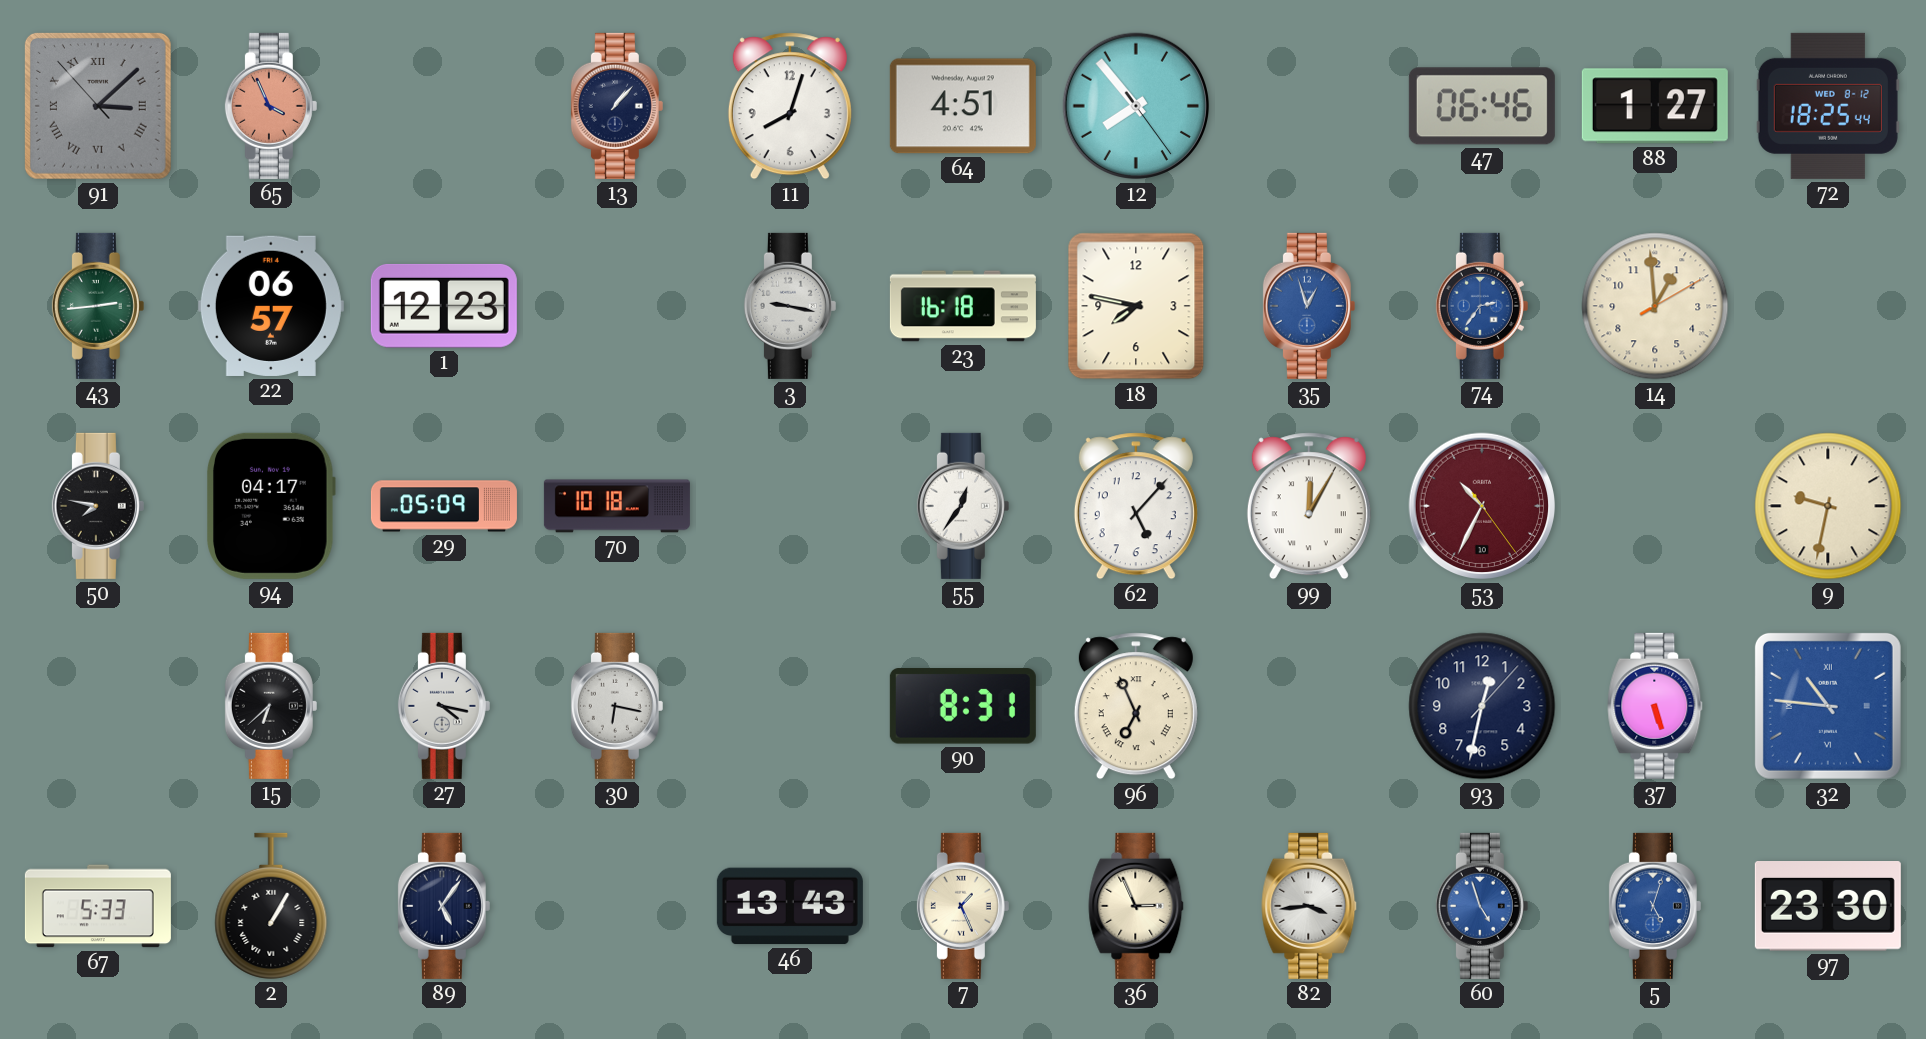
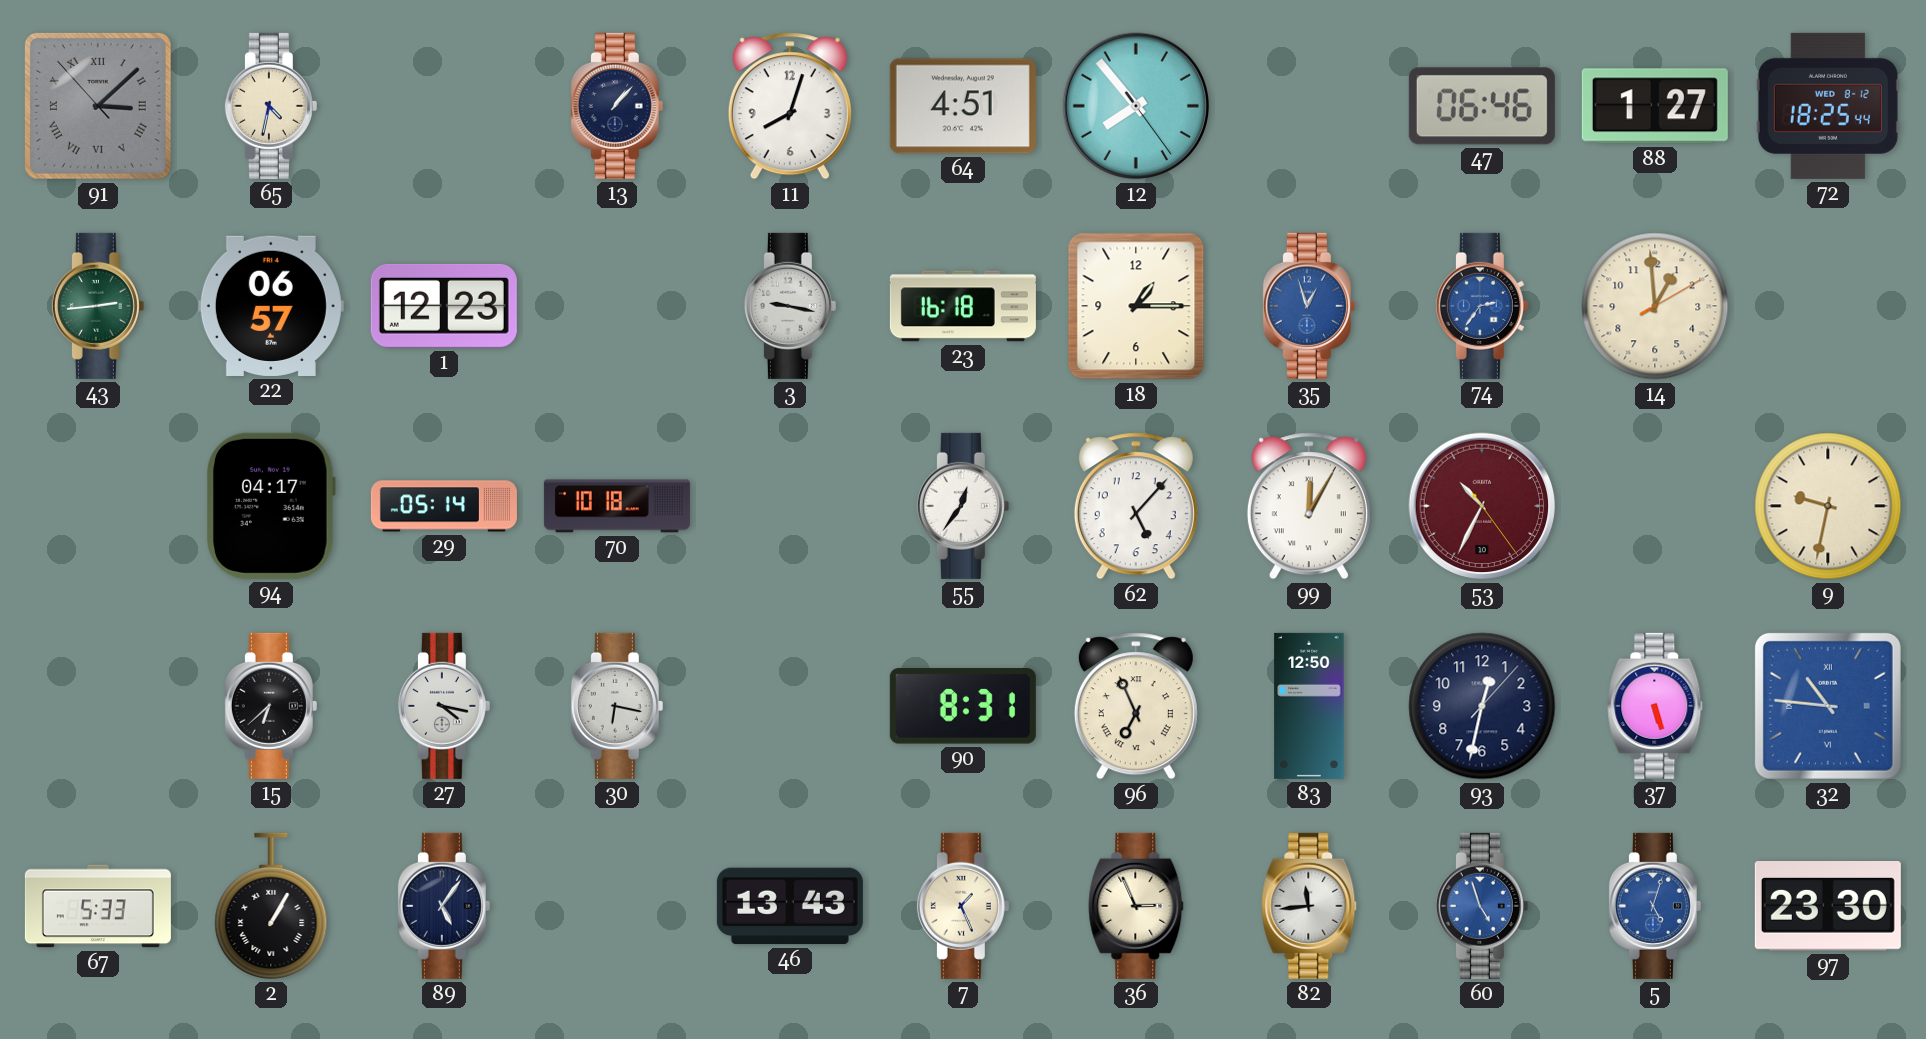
65: 3:56 -> 4:32 (271, 106)
65 dial: salmon -> cream (271, 106)
18: 7:47 -> 1:15 (1136, 306)
50: 7:47 -> none (98, 506)
29: 05:09 -> 05:14 (444, 506)
83: none -> 12:50 (1309, 706)
82: 3:44 -> 11:44 (1309, 906)
